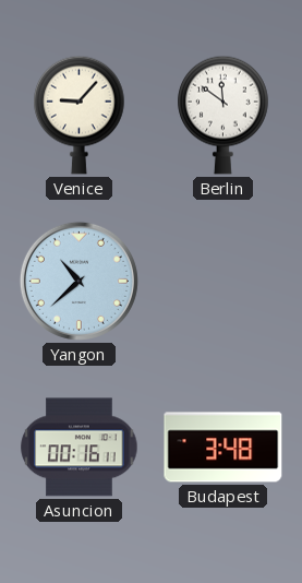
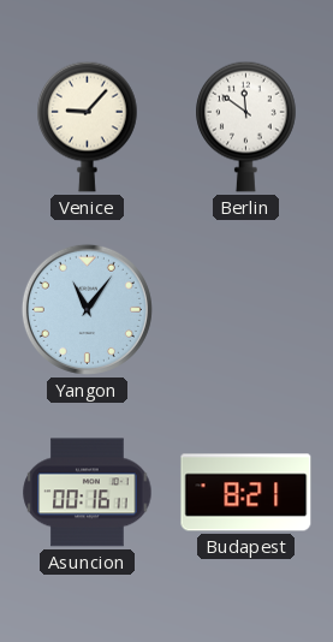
Yangon: 10:38 -> 11:06 (87, 309)
Budapest: 3:48 -> 8:21 (246, 493)
